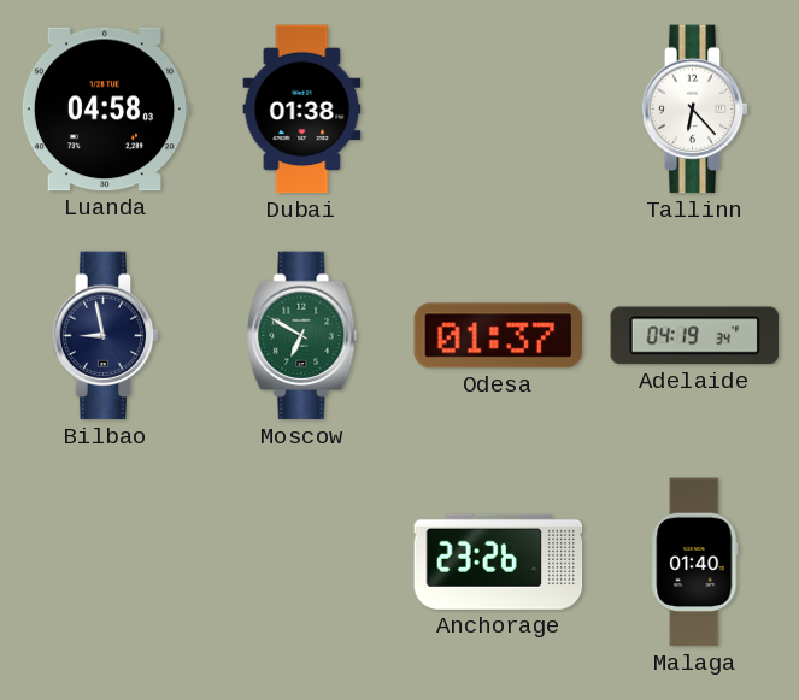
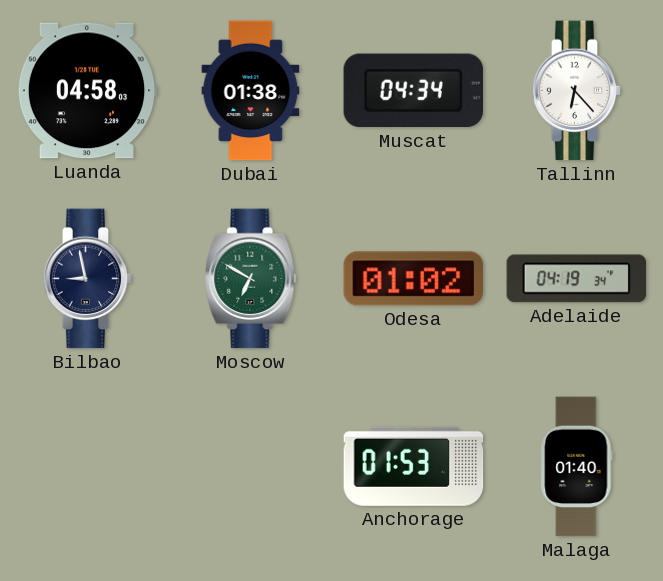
Muscat: none -> 04:34 (413, 91)
Odesa: 01:37 -> 01:02 (414, 279)
Anchorage: 23:26 -> 01:53 (414, 466)
